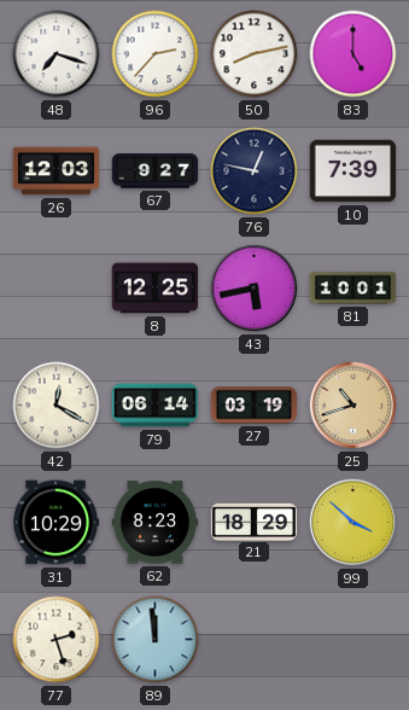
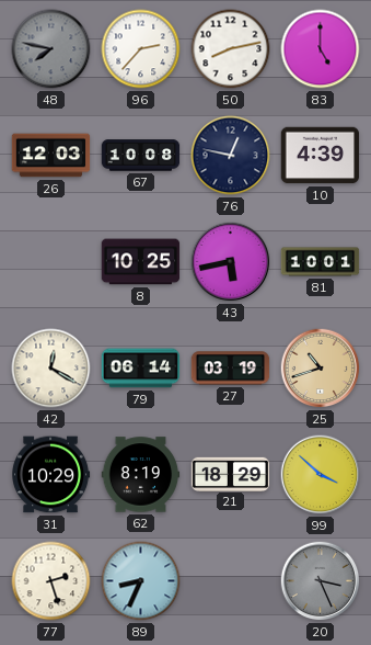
48: 7:18 -> 7:47 (51, 49)
48 dial: white -> grey (51, 49)
67: 9:27 -> 10:08 (141, 156)
10: 7:39 -> 4:39 (321, 156)
8: 12:25 -> 10:25 (141, 262)
62: 8:23 -> 8:19 (141, 475)
89: 11:59 -> 8:34 (141, 581)
20: none -> 3:26 (321, 581)
